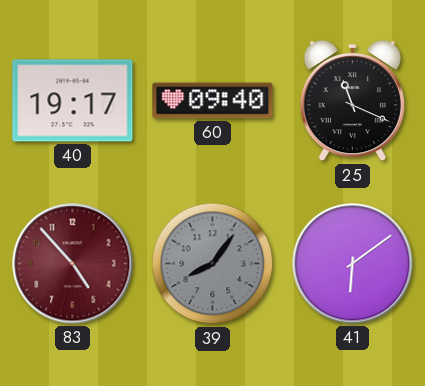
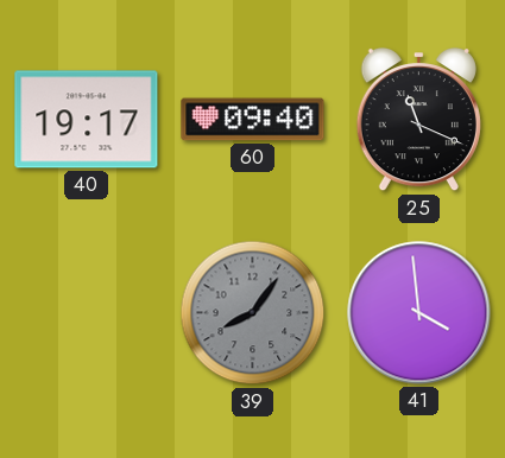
83: 4:53 -> none (73, 264)
41: 6:09 -> 3:59 (419, 313)
